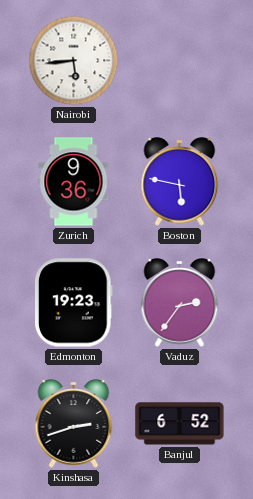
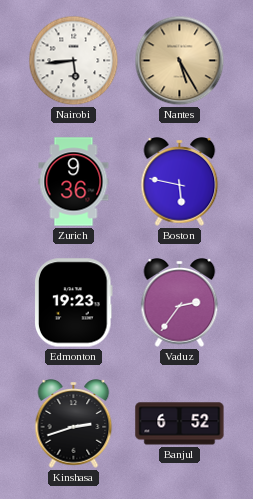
Nantes: none -> 5:25 (180, 61)
